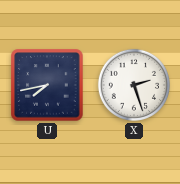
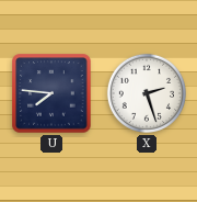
U: 7:43 -> 7:46 (51, 93)
